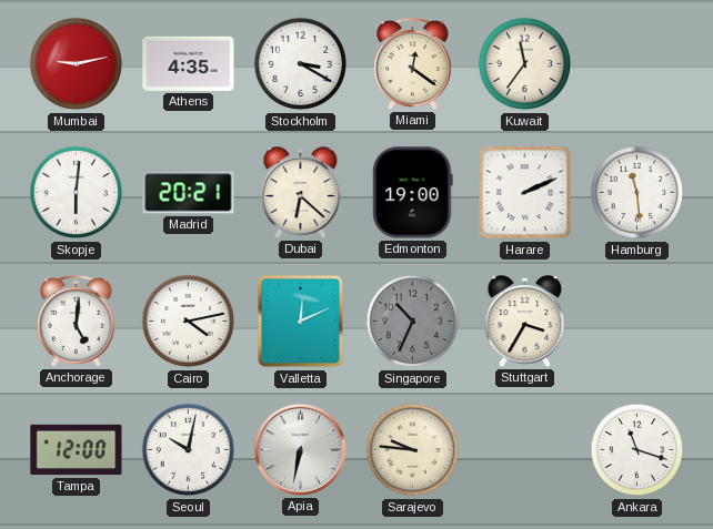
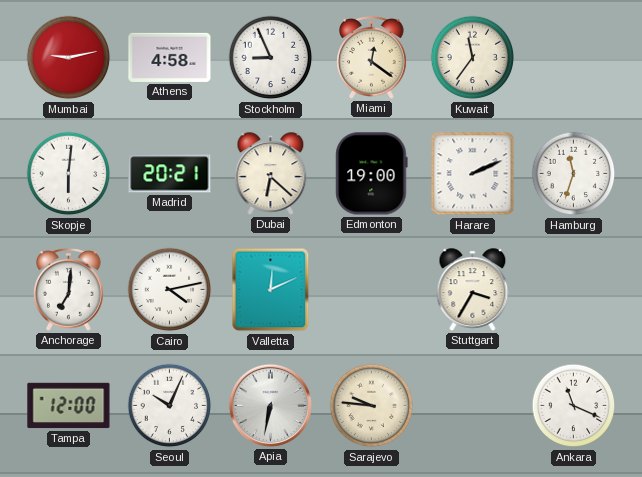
Athens: 4:35 -> 4:58 (170, 57)
Stockholm: 3:20 -> 8:56 (271, 58)
Hamburg: 11:29 -> 11:33 (574, 174)
Anchorage: 5:01 -> 7:01 (69, 290)
Singapore: 10:34 -> none (413, 322)
Seoul: 10:02 -> 10:04 (170, 406)
Ankara: 11:18 -> 11:19 (574, 406)
